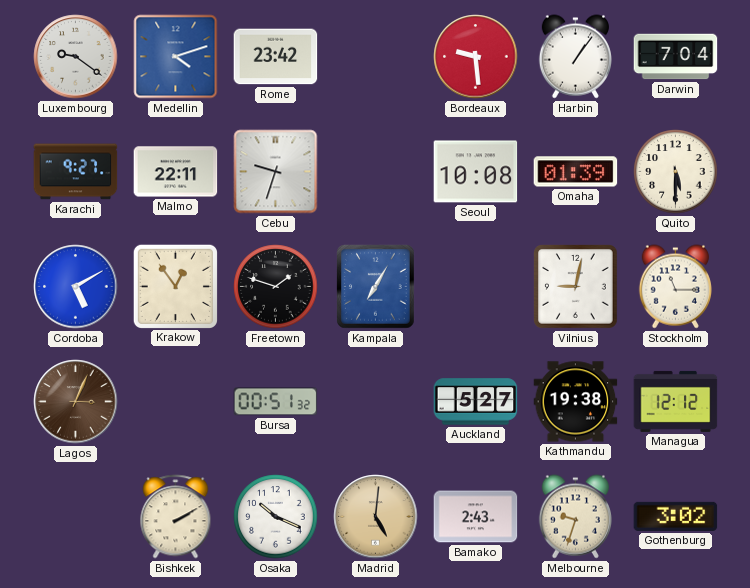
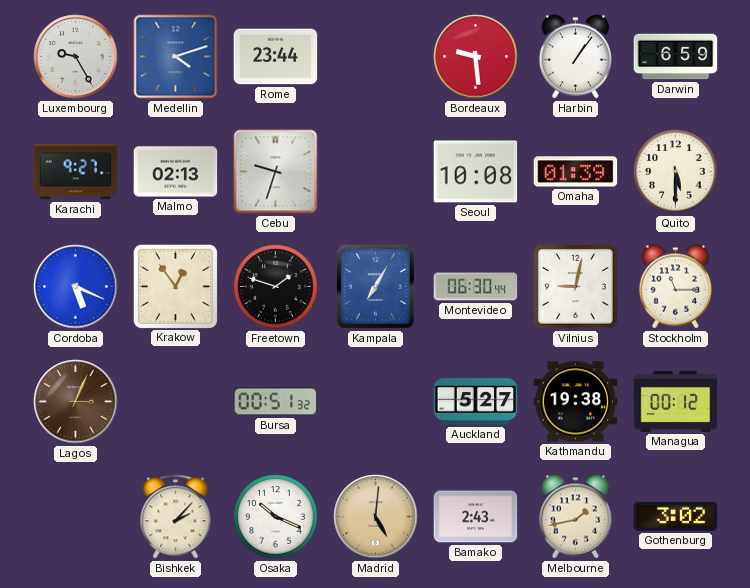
Luxembourg: 9:21 -> 9:25 (76, 57)
Rome: 23:42 -> 23:44 (276, 57)
Darwin: 7:04 -> 6:59 (676, 57)
Malmo: 22:11 -> 02:13 (176, 172)
Cordoba: 5:10 -> 5:19 (76, 287)
Montevideo: none -> 06:30 (476, 287)
Managua: 12:12 -> 00:12 (676, 401)
Bishkek: 2:10 -> 2:07 (176, 517)
Melbourne: 9:33 -> 1:43 (575, 517)
